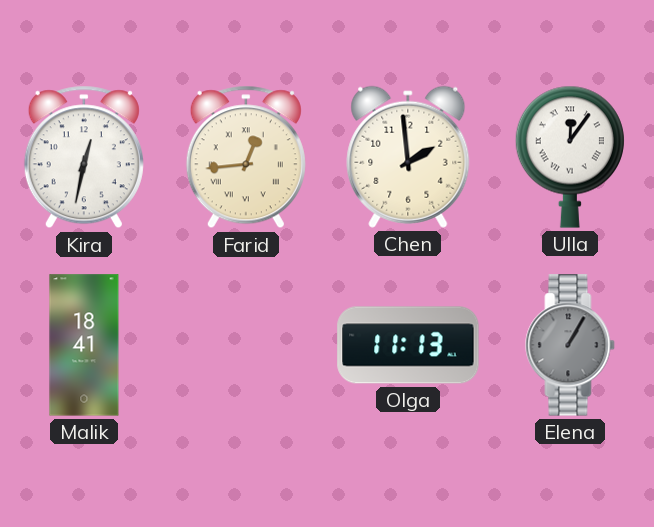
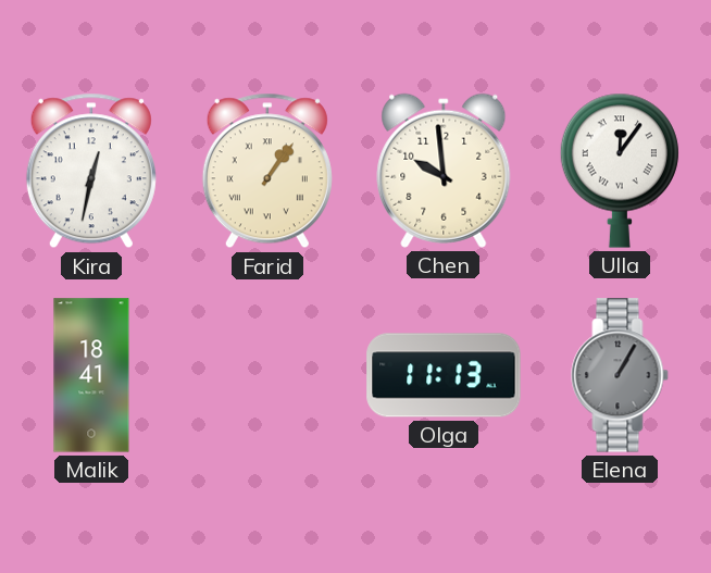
Farid: 12:44 -> 1:06 (267, 171)
Chen: 1:59 -> 9:59 (444, 171)
